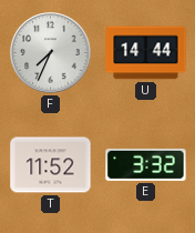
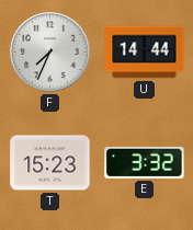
T: 11:52 -> 15:23 (50, 163)
